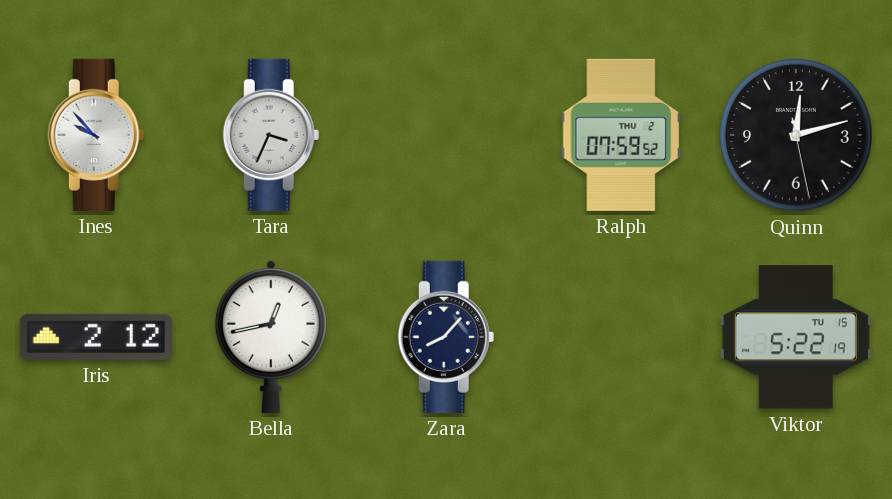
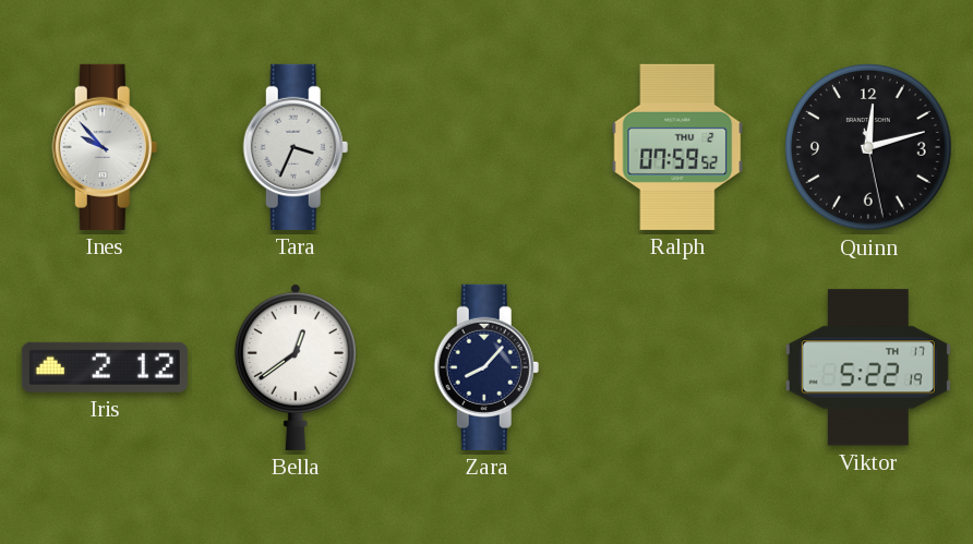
Bella: 12:43 -> 12:39 (296, 366)
Viktor date: TU 15 -> TH 17 (868, 367)
